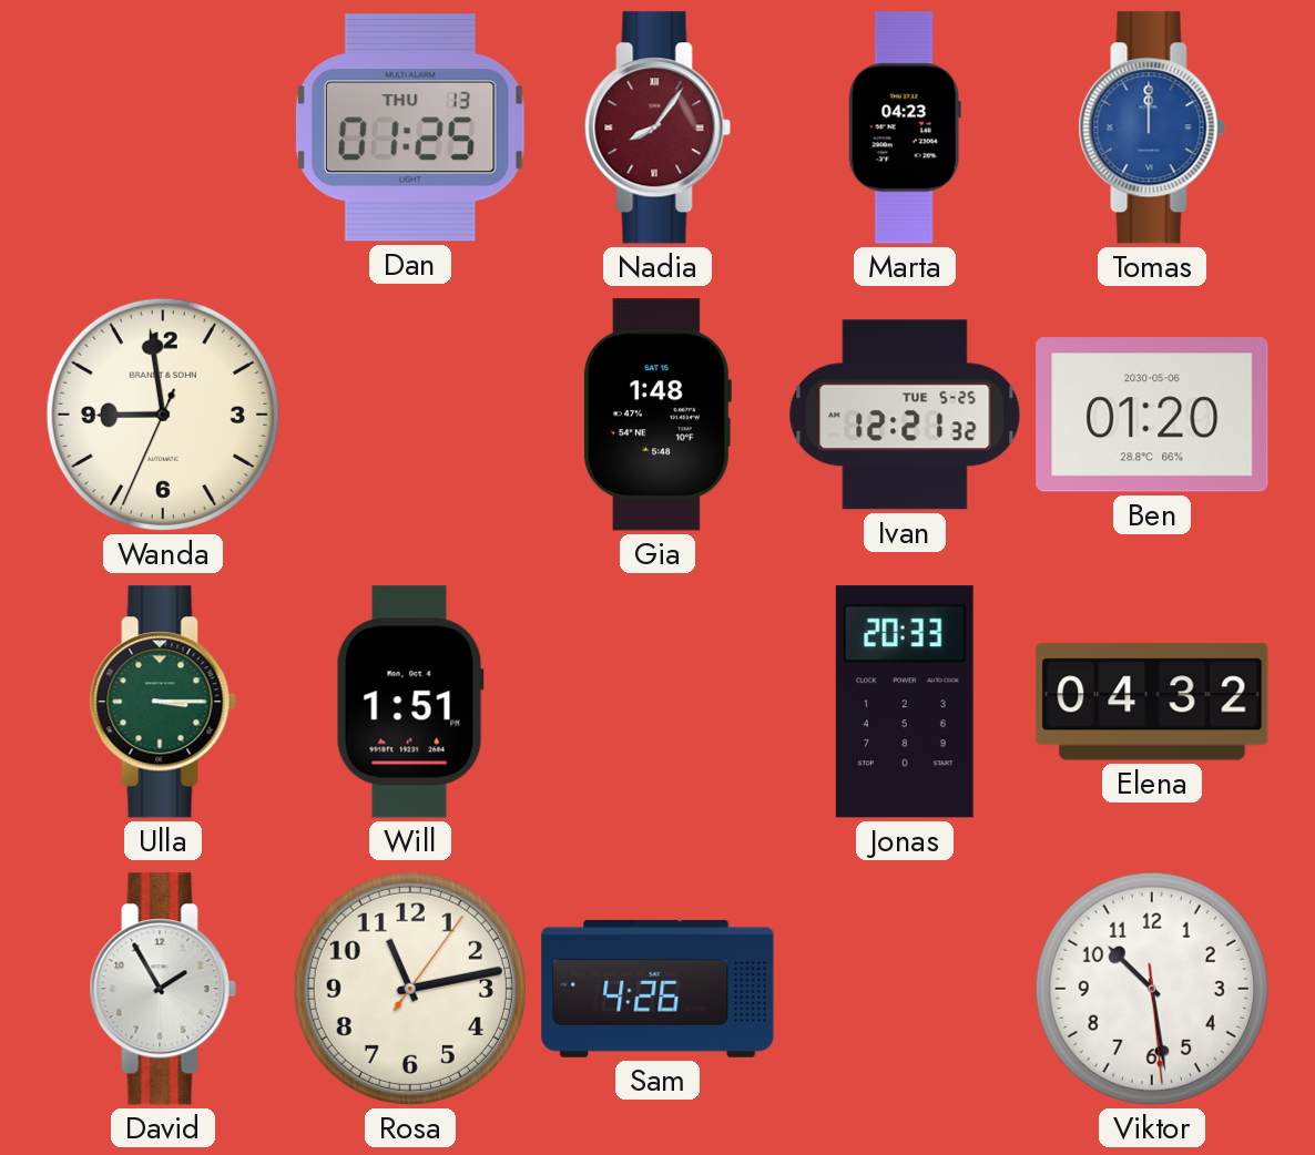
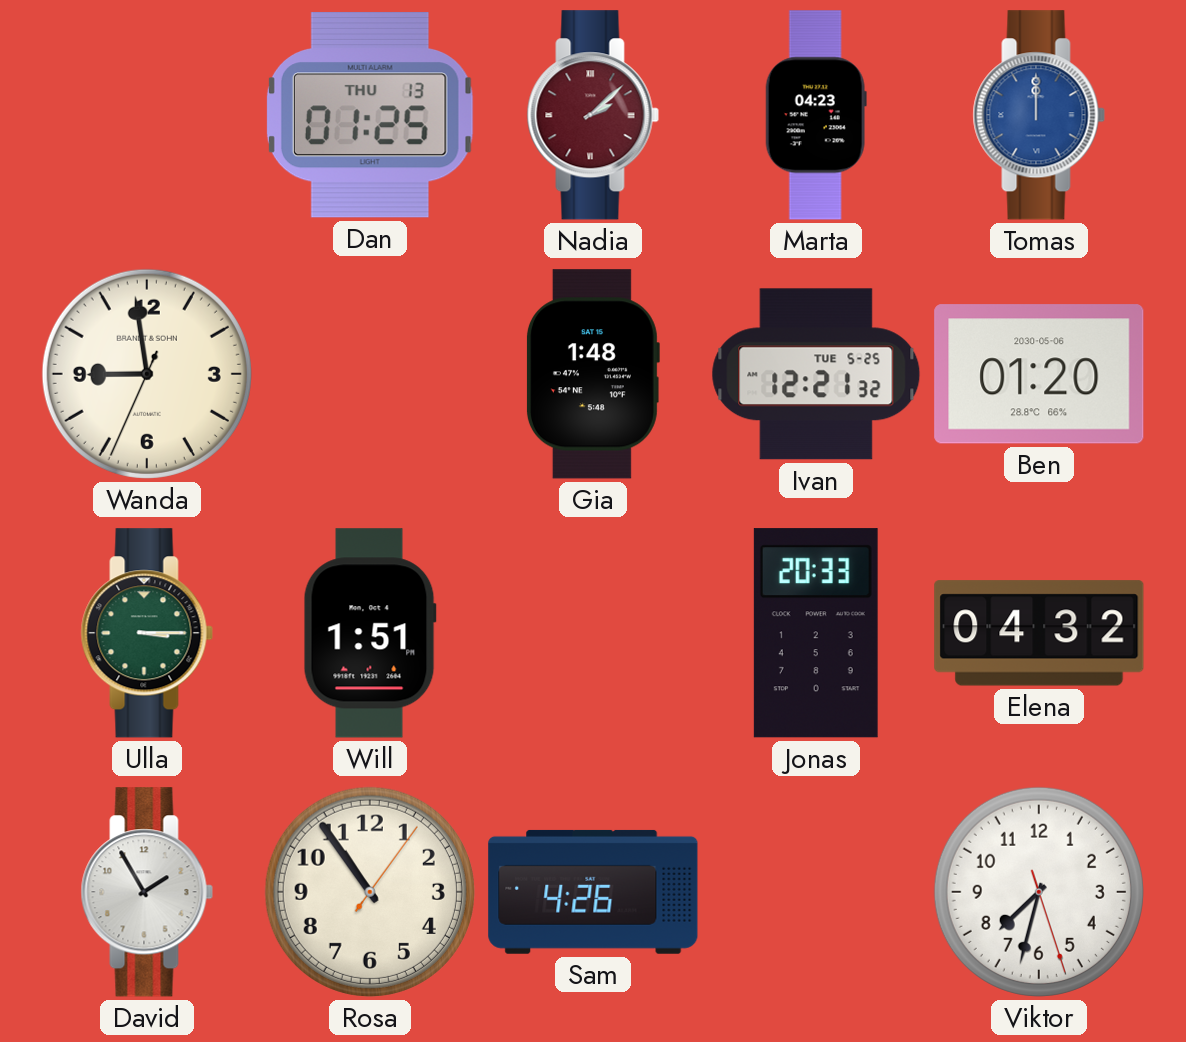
Nadia: 8:06 -> 2:08 (593, 115)
Rosa: 11:13 -> 10:54 (370, 892)
Viktor: 10:28 -> 7:32 (1039, 892)
